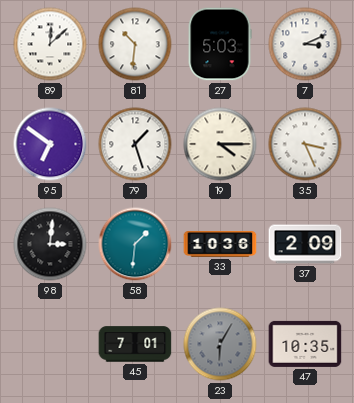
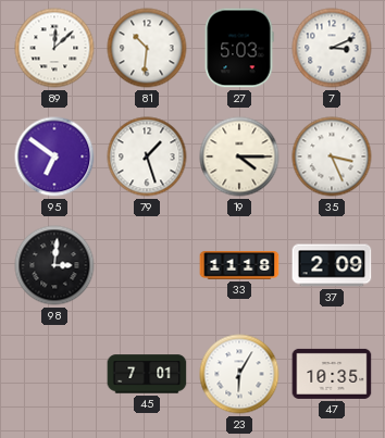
58: 1:31 -> none (135, 244)
33: 10:36 -> 11:18 (239, 266)
23 dial: grey -> white (239, 374)
